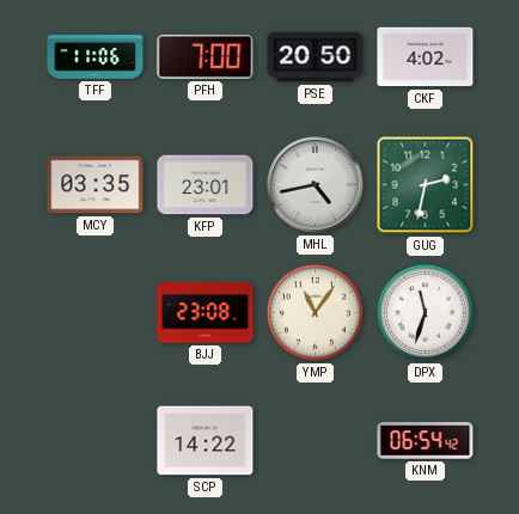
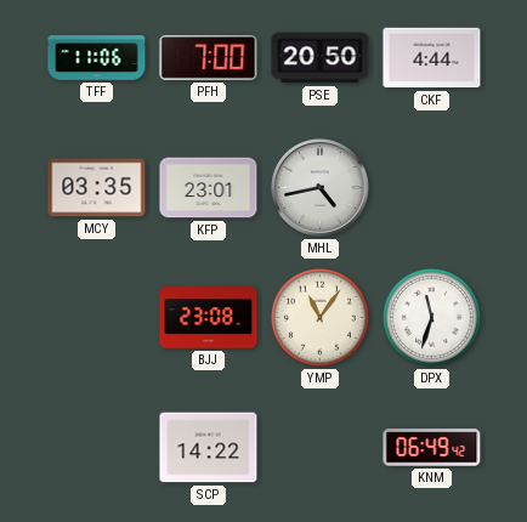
CKF: 4:02 -> 4:44 (432, 58)
GUG: 2:32 -> none (426, 185)
KNM: 06:54 -> 06:49 (432, 448)
